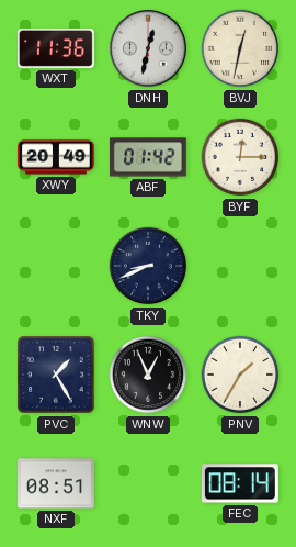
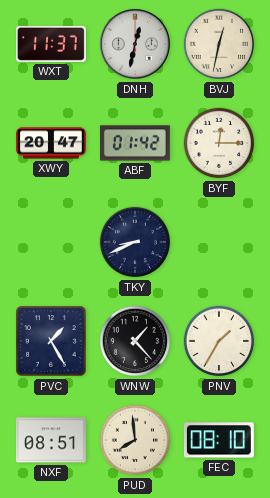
WXT: 11:36 -> 11:37 (52, 44)
XWY: 20:49 -> 20:47 (52, 143)
WNW: 12:56 -> 1:23 (135, 341)
PUD: none -> 7:59 (135, 440)
FEC: 08:14 -> 08:10 (219, 440)
